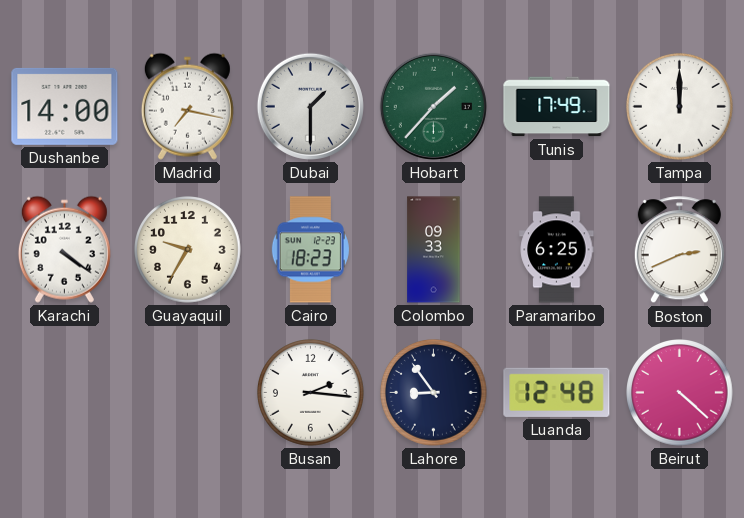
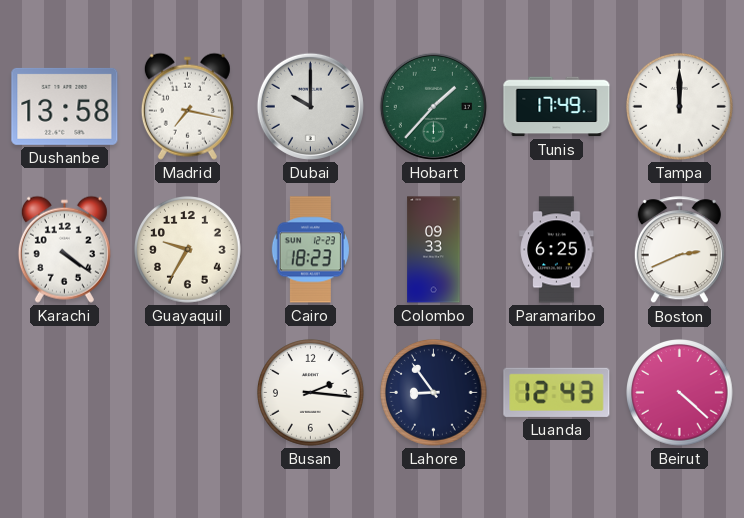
Dushanbe: 14:00 -> 13:58 (65, 106)
Dubai: 1:30 -> 10:00 (310, 106)
Luanda: 12:48 -> 12:43 (557, 392)
